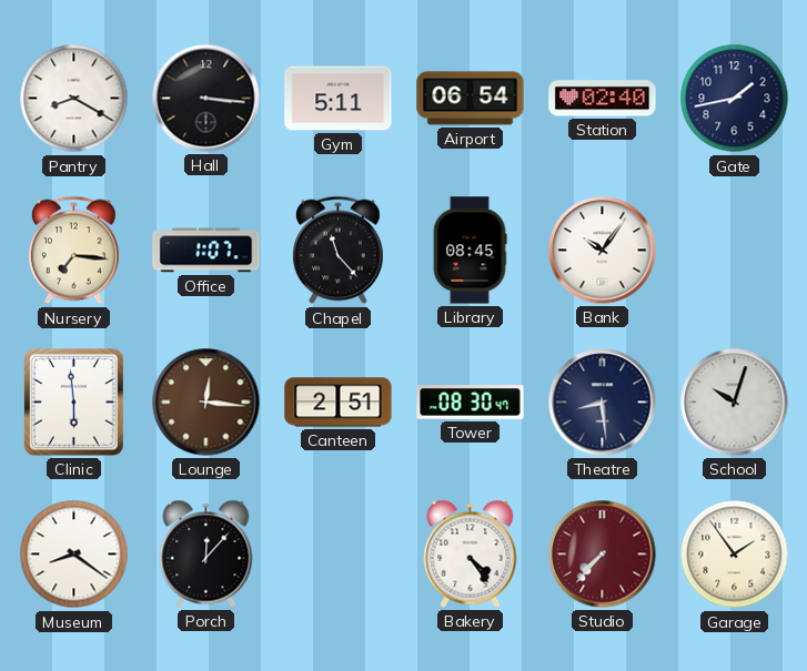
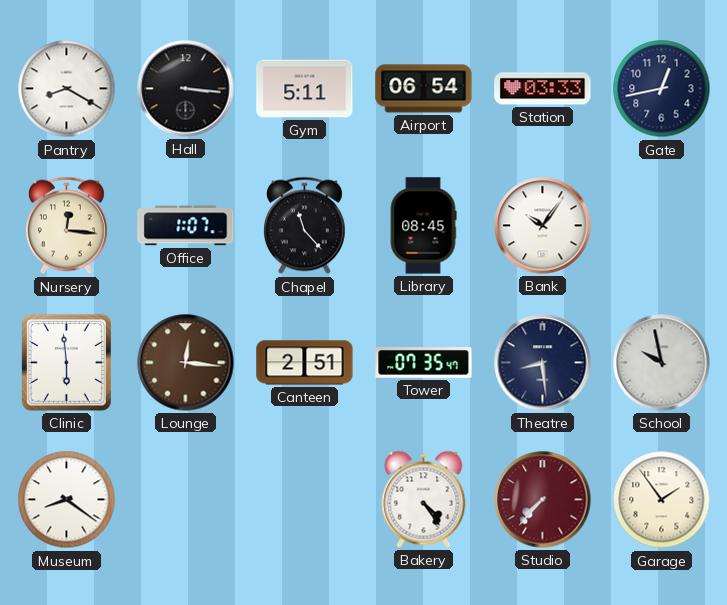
Station: 02:40 -> 03:33 (543, 89)
Gate: 1:43 -> 12:43 (662, 89)
Nursery: 7:16 -> 12:16 (67, 226)
Tower: 08:30 -> 07:35 (424, 363)
School: 10:03 -> 9:58 (662, 363)
Porch: 12:07 -> none (206, 553)
